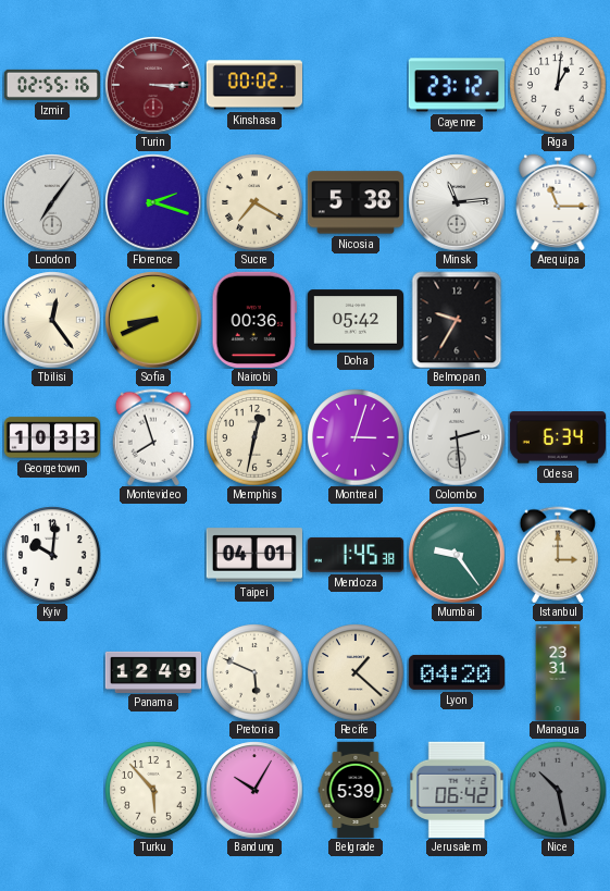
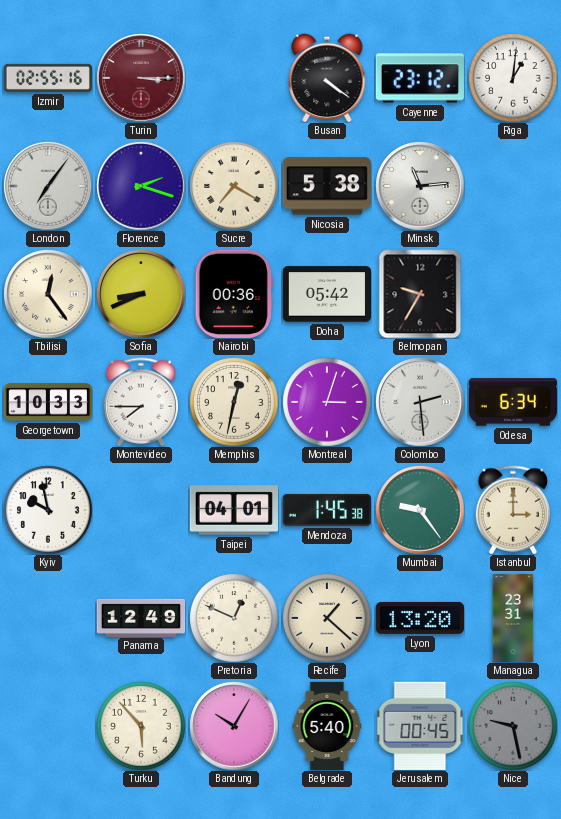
Kinshasa: 00:02 -> none (253, 85)
Busan: none -> 4:21 (327, 78)
Arequipa: 11:15 -> none (558, 202)
Montevideo: 7:57 -> 7:45 (140, 402)
Kyiv: 10:01 -> 9:58 (48, 510)
Pretoria: 5:49 -> 12:49 (234, 618)
Lyon: 04:20 -> 13:20 (419, 618)
Belgrade: 5:39 -> 5:40 (327, 726)
Jerusalem: 06:42 -> 00:45 (420, 726)
Nice: 10:28 -> 9:28 (513, 726)
